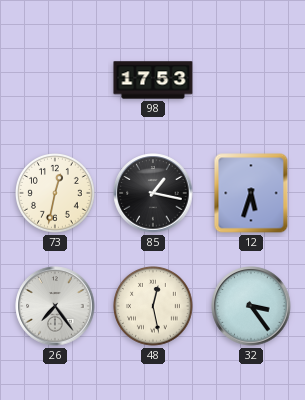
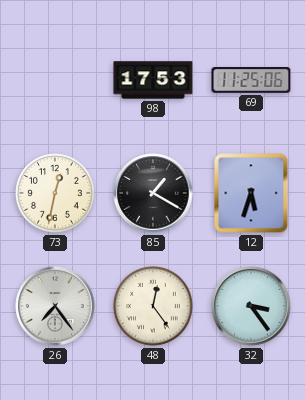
69: none -> 11:25 (251, 81)
85: 1:17 -> 1:20 (153, 193)
48: 12:28 -> 12:24 (154, 307)
